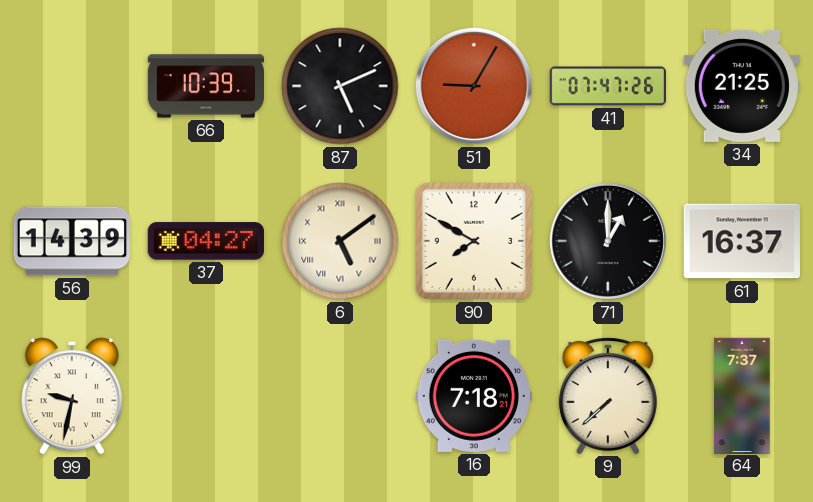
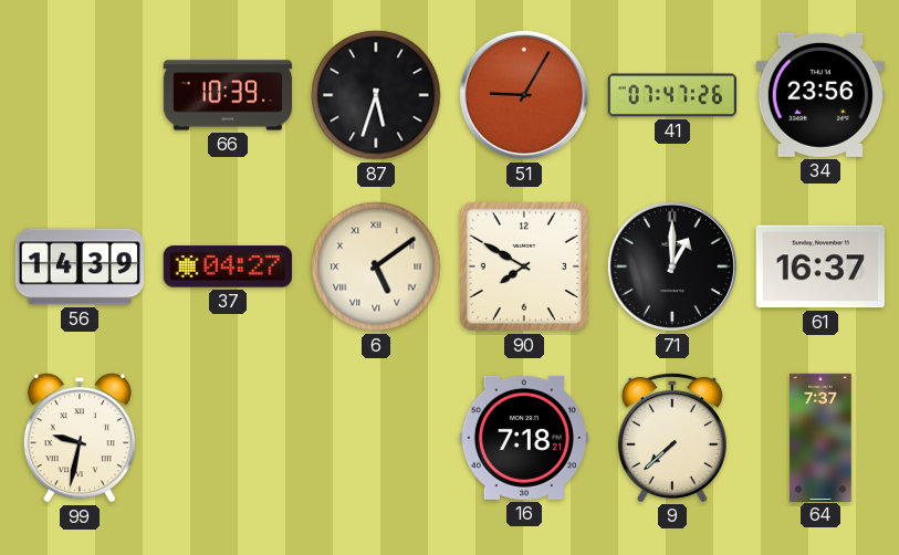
87: 5:11 -> 5:33 (376, 95)
34: 21:25 -> 23:56 (820, 95)
